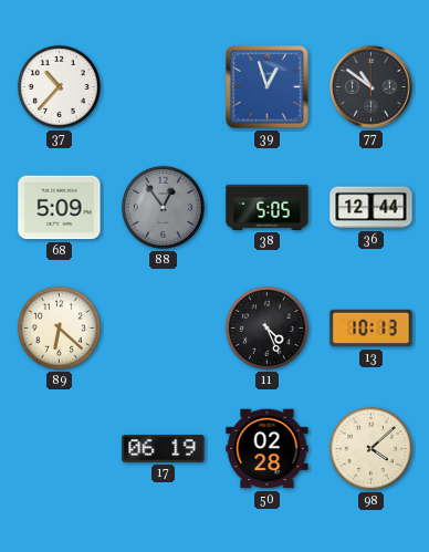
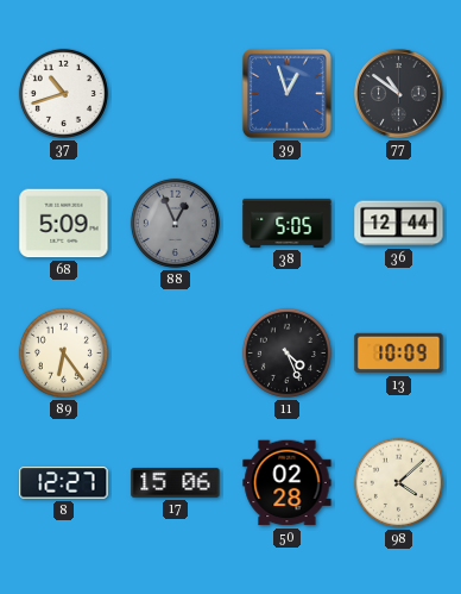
37: 10:37 -> 10:42 (63, 93)
88: 12:54 -> 12:56 (175, 223)
89: 6:22 -> 6:24 (63, 352)
13: 10:13 -> 10:09 (399, 354)
8: none -> 12:27 (64, 483)
17: 06:19 -> 15:06 (176, 483)
